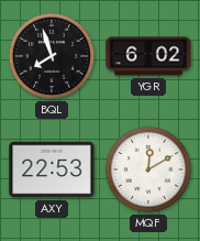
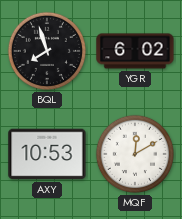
AXY: 22:53 -> 10:53 (47, 154)
